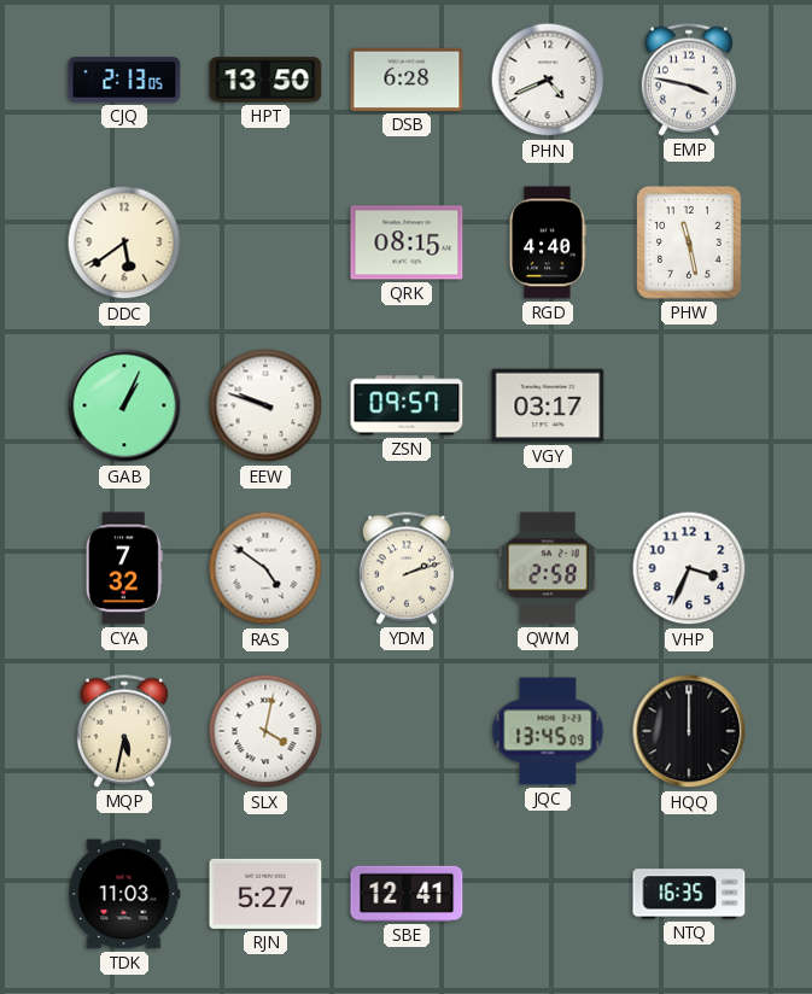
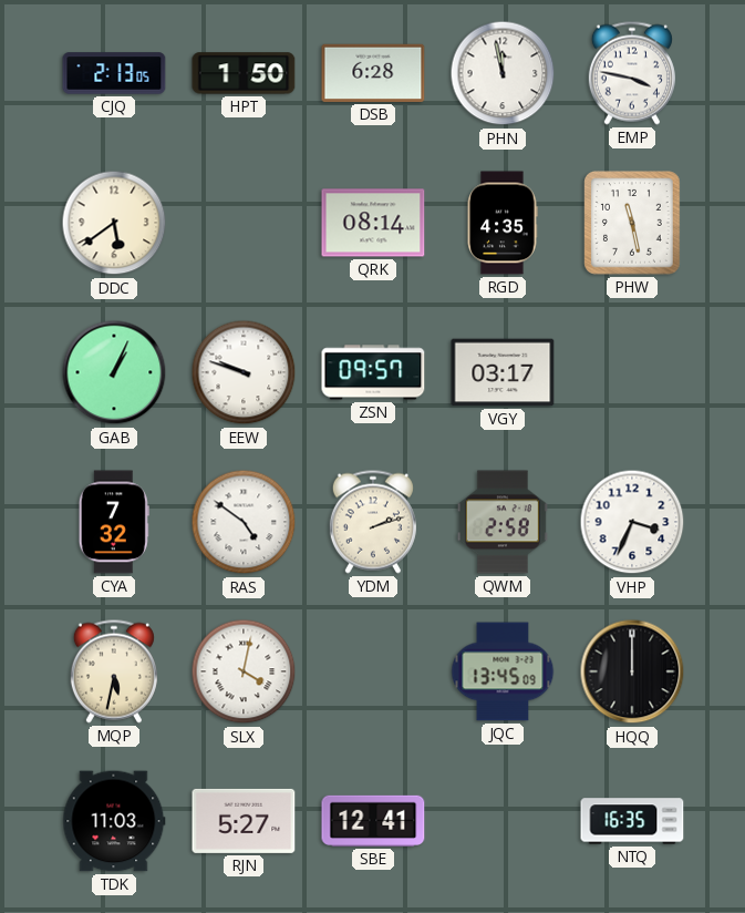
HPT: 13:50 -> 1:50 (244, 73)
PHN: 4:41 -> 11:58 (503, 73)
QRK: 08:15 -> 08:14 (373, 223)
RGD: 4:40 -> 4:35 (503, 223)
